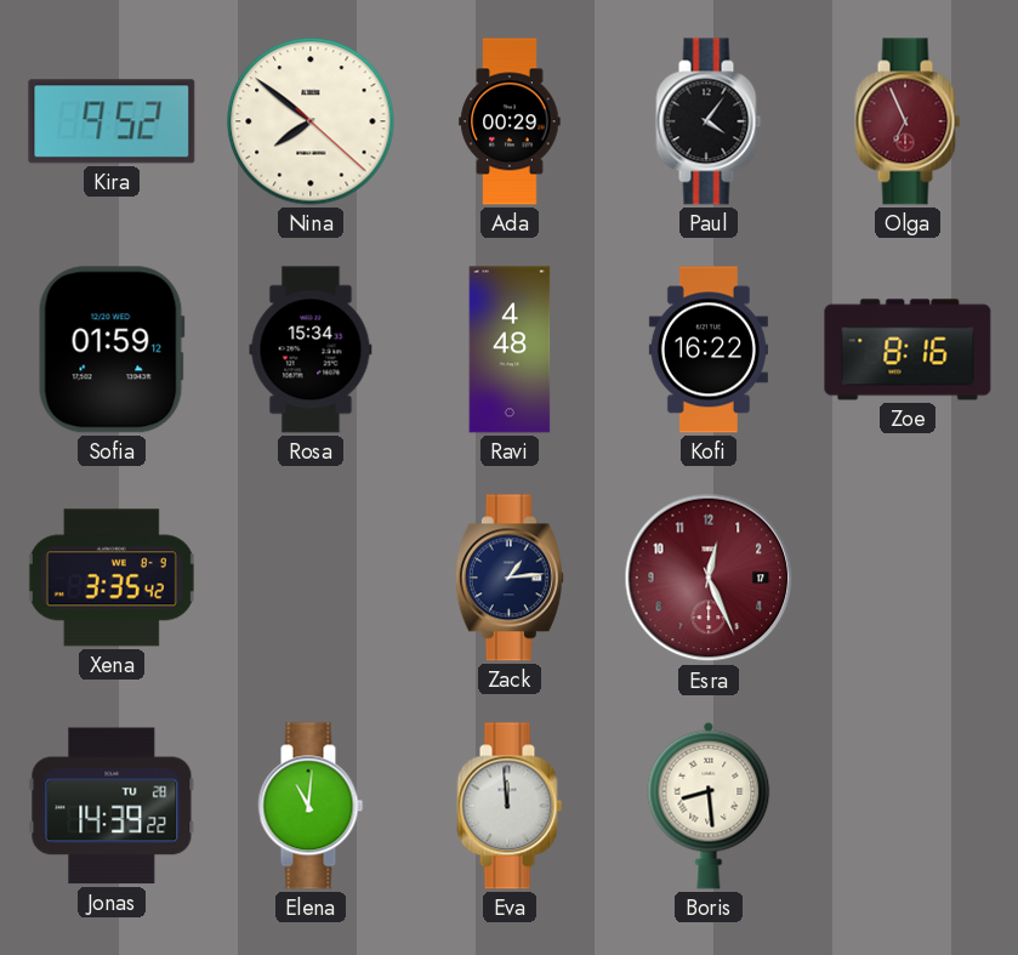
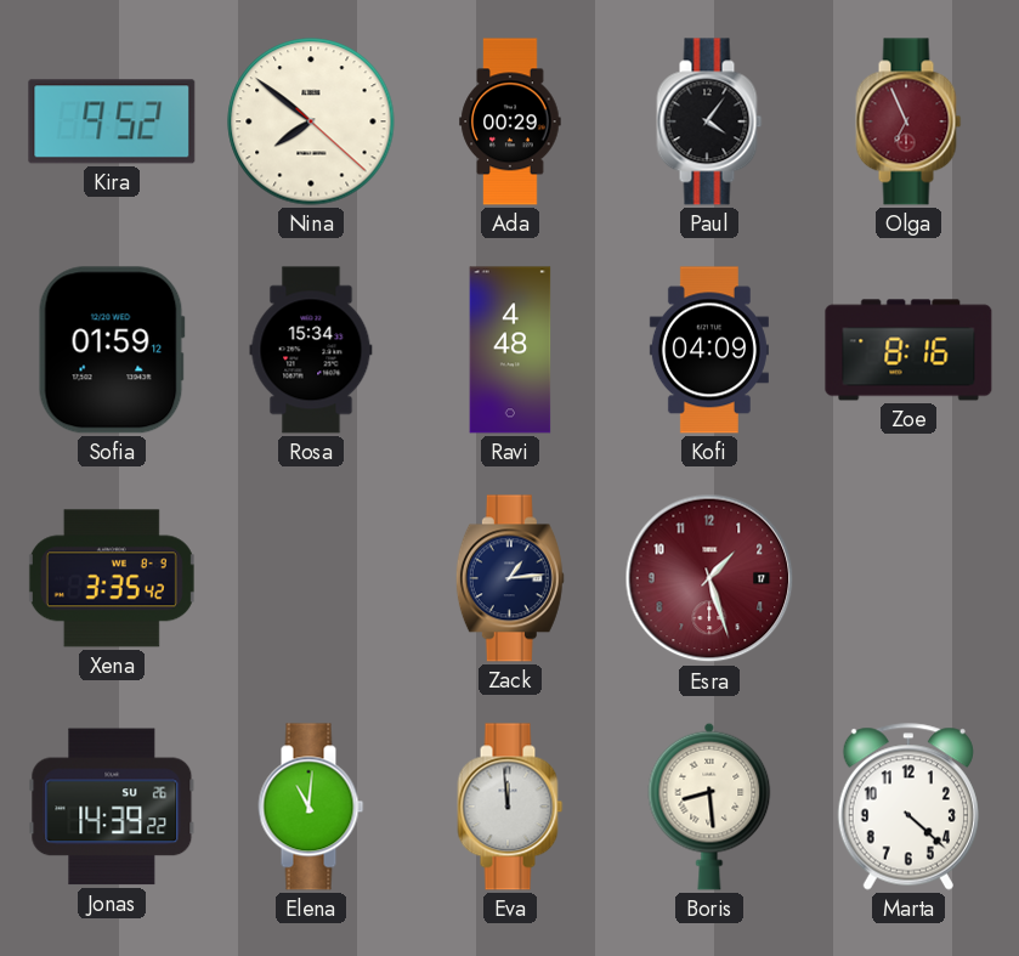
Kofi: 16:22 -> 04:09 (709, 350)
Esra: 12:26 -> 1:27 (709, 578)
Jonas date: TU 28 -> SU 26 (112, 807)
Marta: none -> 4:22 (908, 807)
